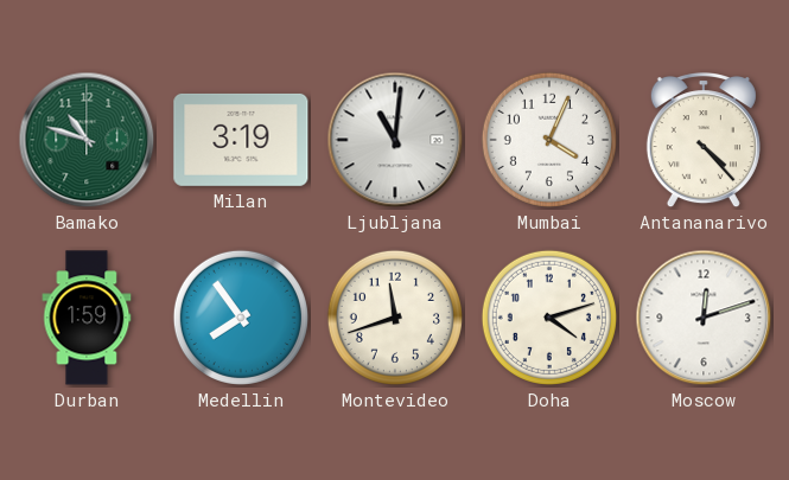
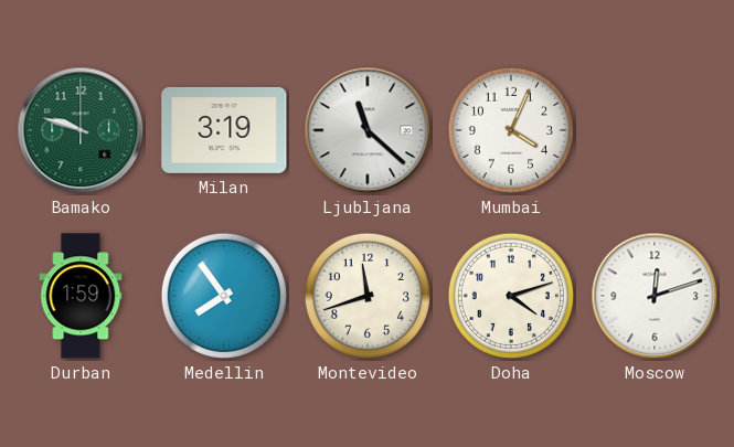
Bamako: 10:48 -> 9:48 (81, 130)
Ljubljana: 11:01 -> 11:22 (368, 130)
Antananarivo: 4:23 -> none (704, 141)
